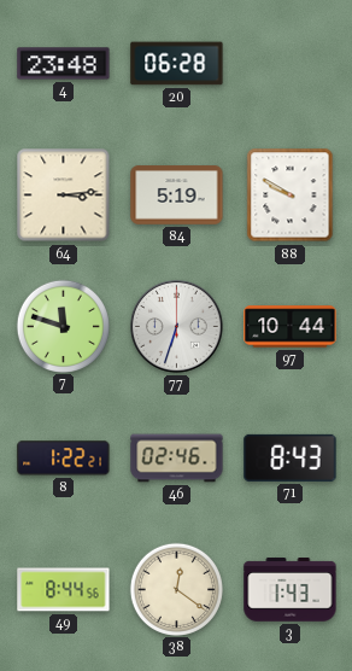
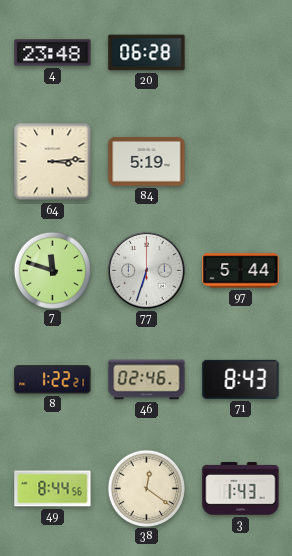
88: 9:50 -> none (291, 196)
97: 10:44 -> 5:44 (241, 271)
